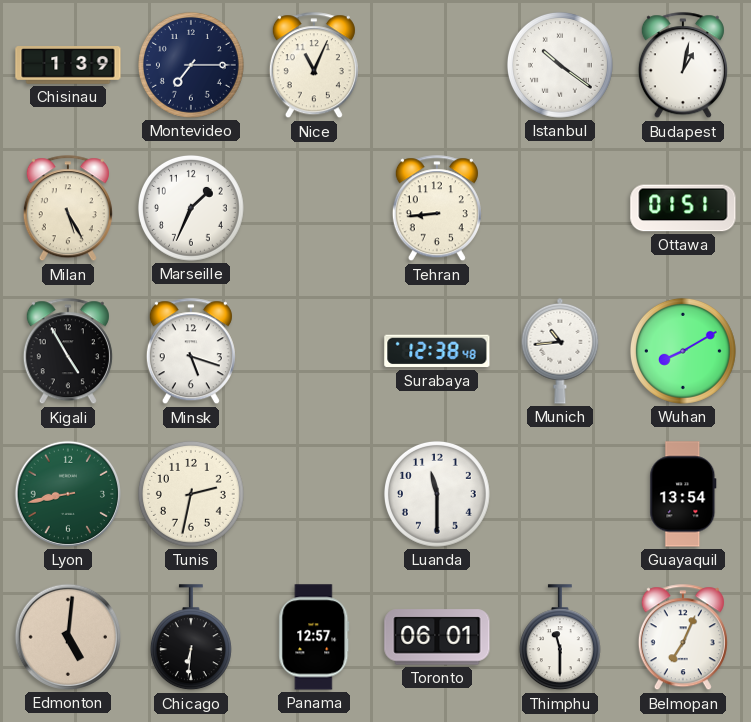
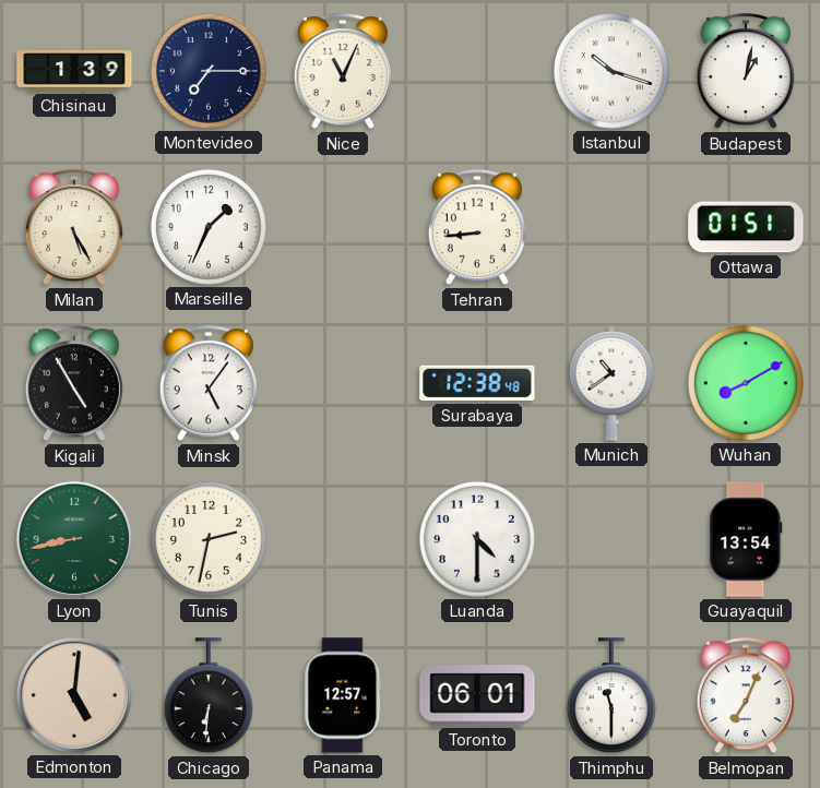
Istanbul: 10:21 -> 10:18 (611, 71)
Minsk: 5:18 -> 5:06 (209, 384)
Munich: 10:44 -> 10:39 (611, 384)
Luanda: 11:30 -> 4:30 (477, 539)
